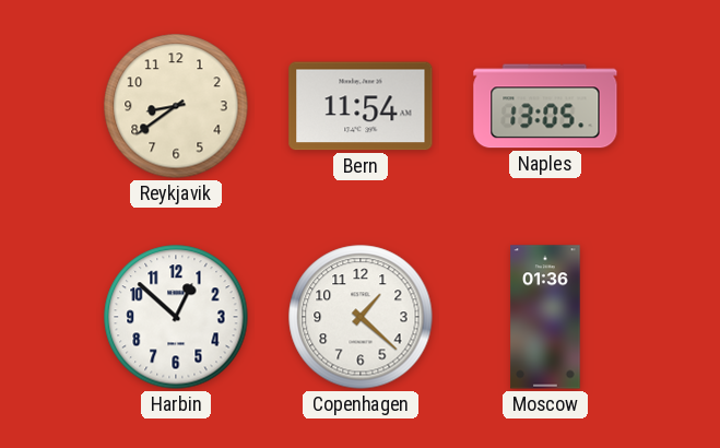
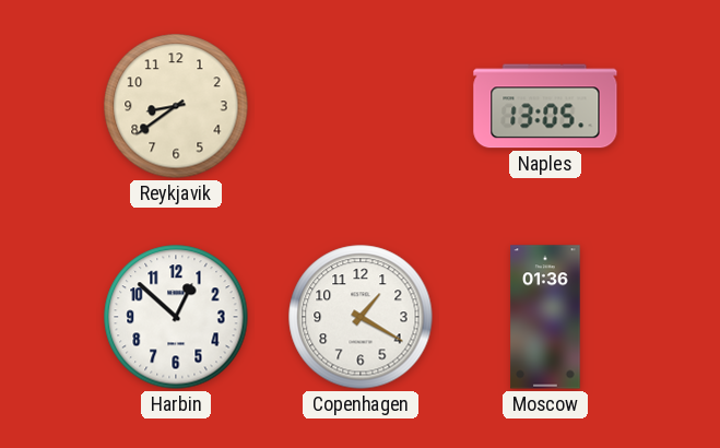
Bern: 11:54 -> none (361, 106)
Copenhagen: 1:22 -> 1:20 (361, 317)
